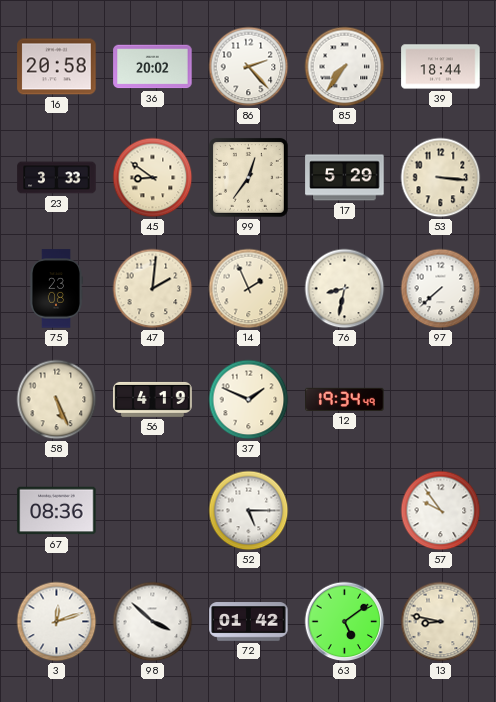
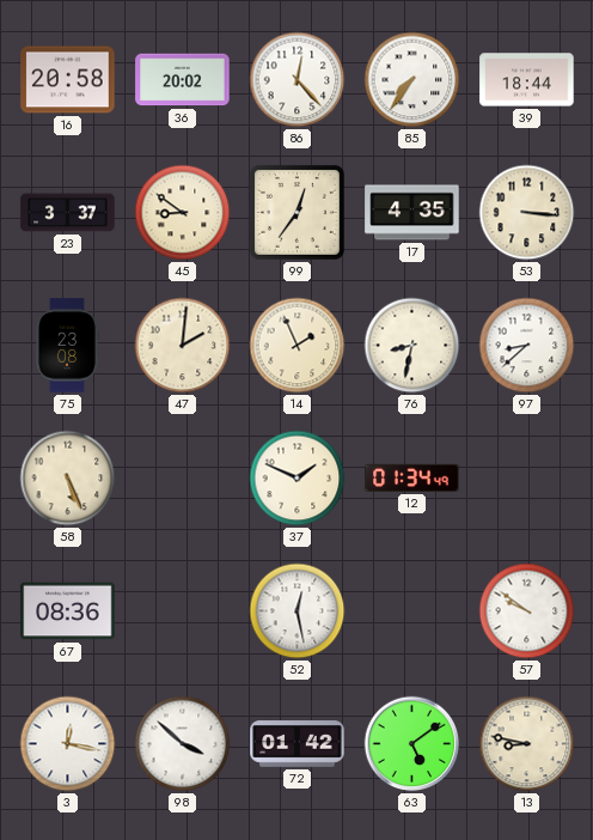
86: 2:23 -> 12:23 (298, 80)
23: 3:33 -> 3:37 (68, 213)
17: 5:29 -> 4:35 (412, 213)
97: 7:38 -> 8:38 (527, 346)
56: 4:19 -> none (153, 399)
12: 19:34 -> 01:34 (412, 477)
52: 5:15 -> 12:28 (298, 611)
57: 9:54 -> 9:51 (527, 611)
3: 12:12 -> 12:17 (68, 744)
